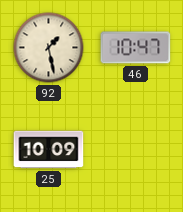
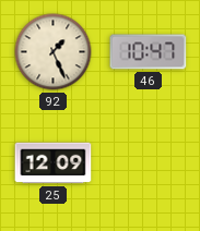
92: 1:28 -> 1:26 (54, 52)
25: 10:09 -> 12:09 (54, 163)
